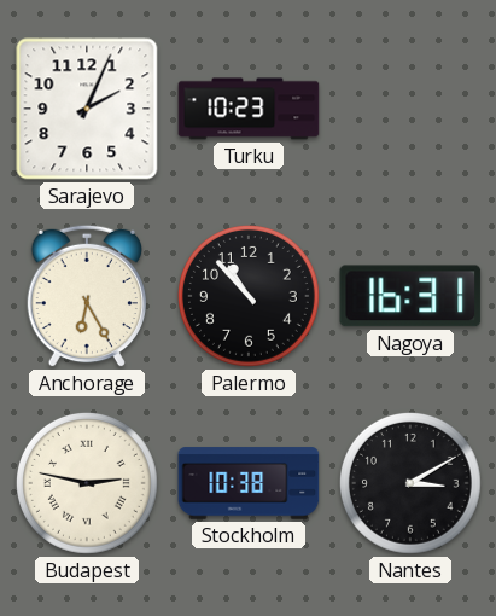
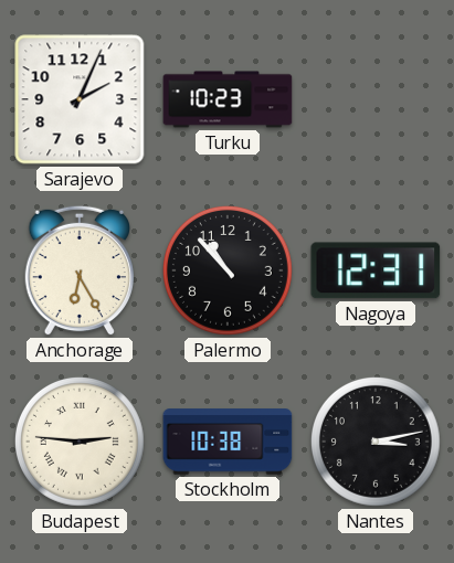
Nagoya: 16:31 -> 12:31 (376, 270)
Budapest: 2:47 -> 2:46 (80, 442)
Nantes: 3:10 -> 3:13 (376, 442)
